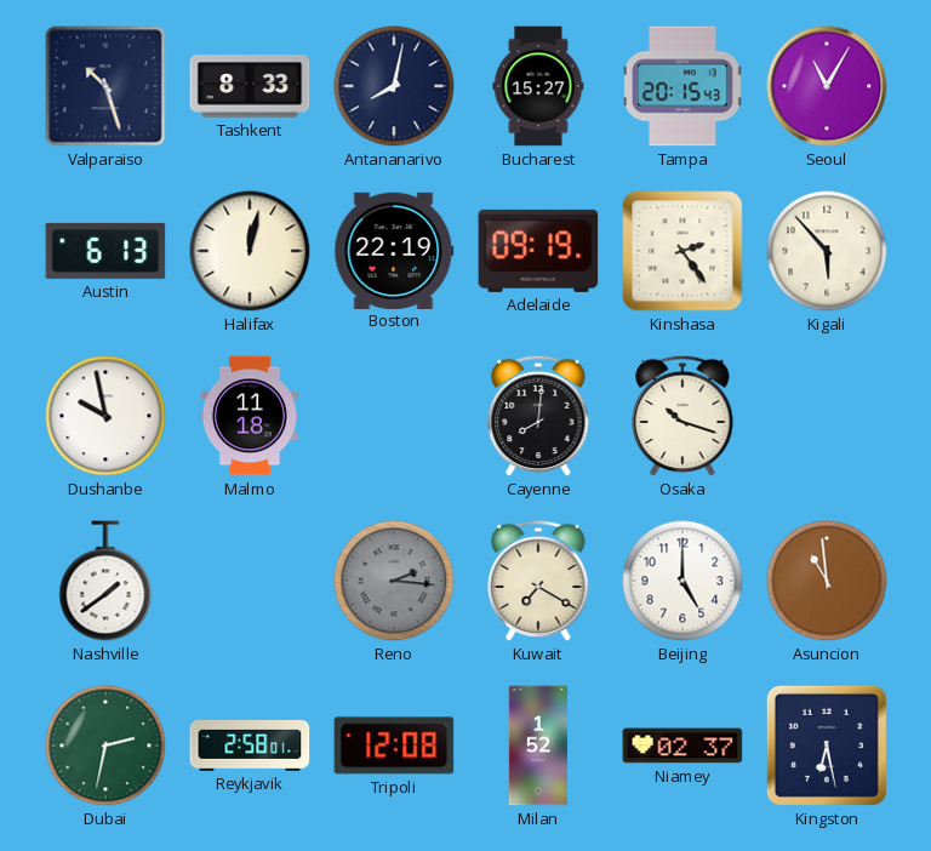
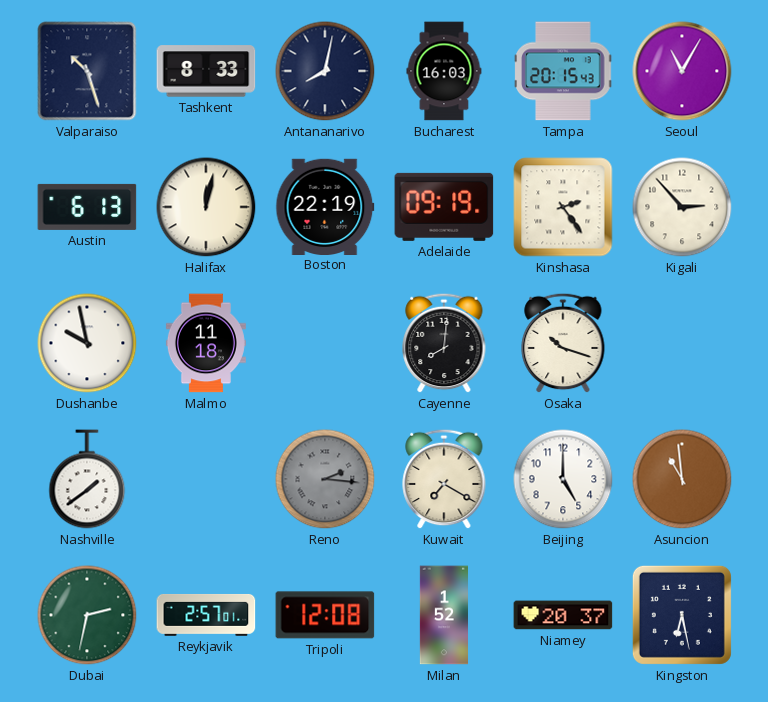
Bucharest: 15:27 -> 16:03 (444, 71)
Kigali: 5:53 -> 2:53 (682, 207)
Reykjavik: 2:58 -> 2:57 (206, 615)
Niamey: 02:37 -> 20:37 (563, 615)
